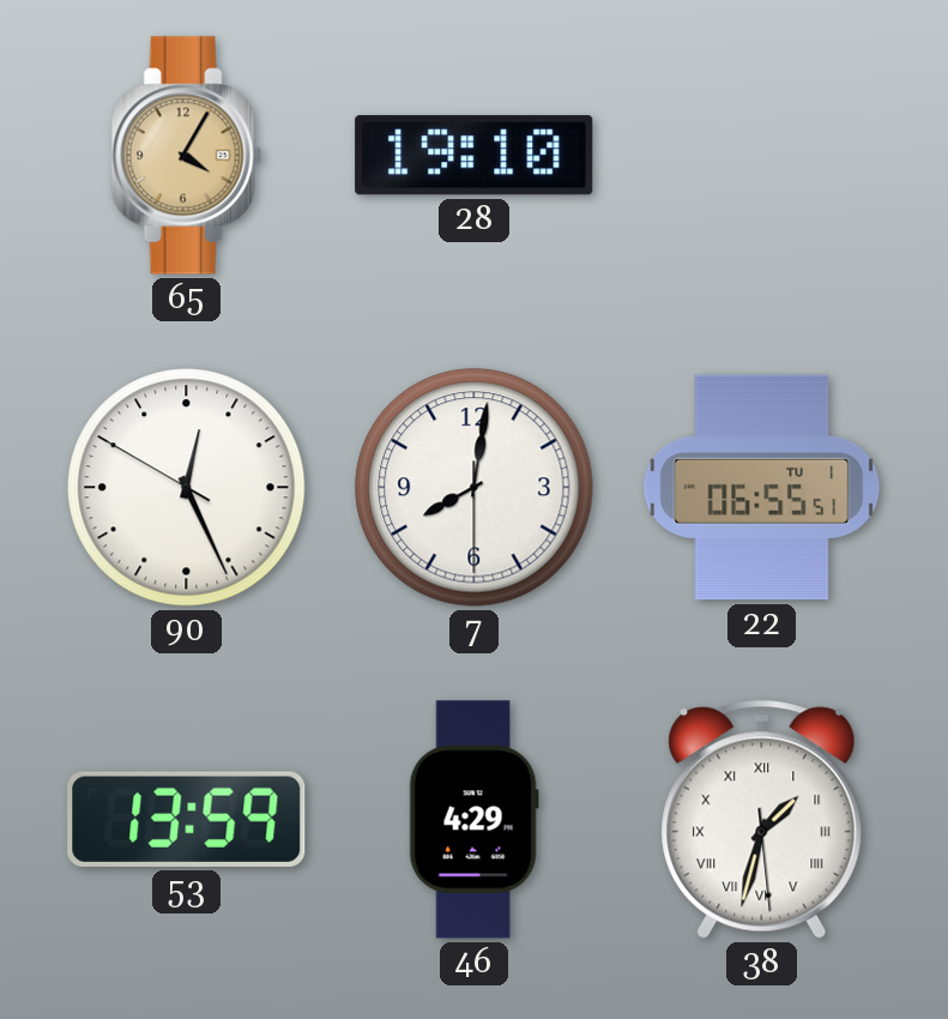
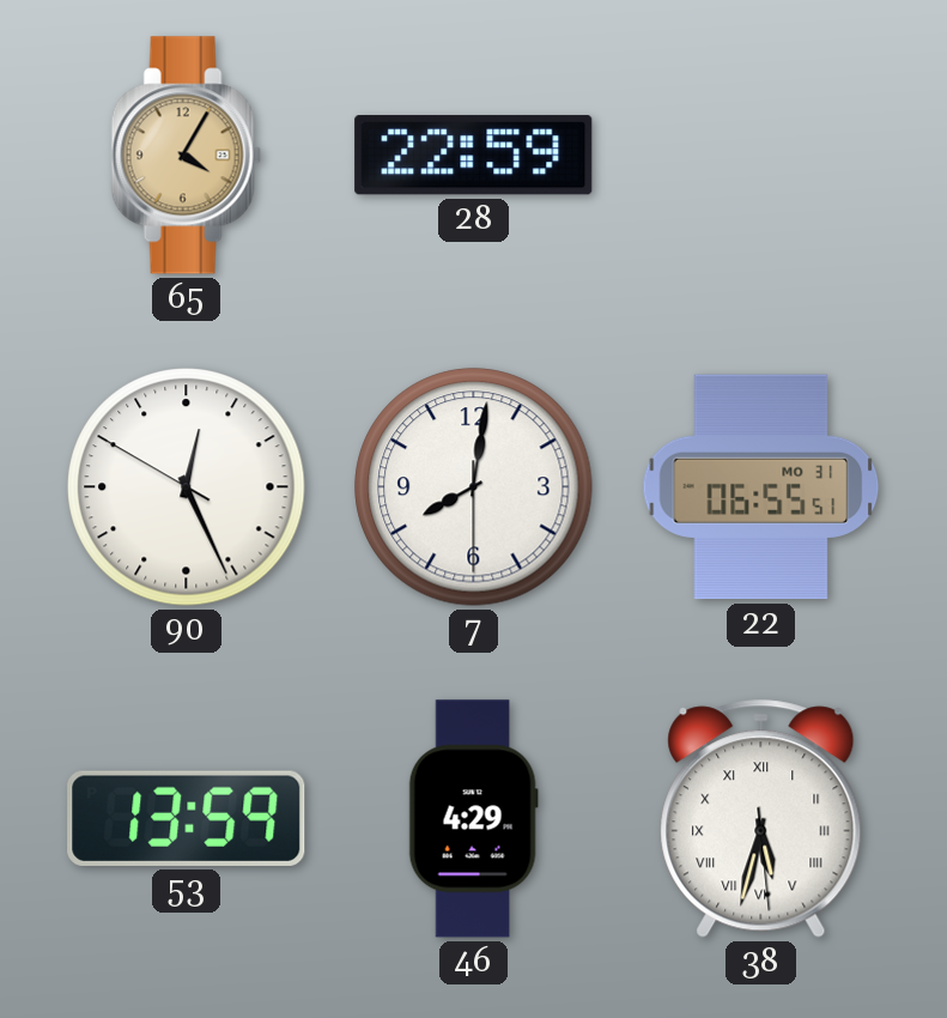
28: 19:10 -> 22:59 (474, 156)
22 date: TU 1 -> MO 31 (761, 487)
38: 1:32 -> 5:32 (761, 818)
